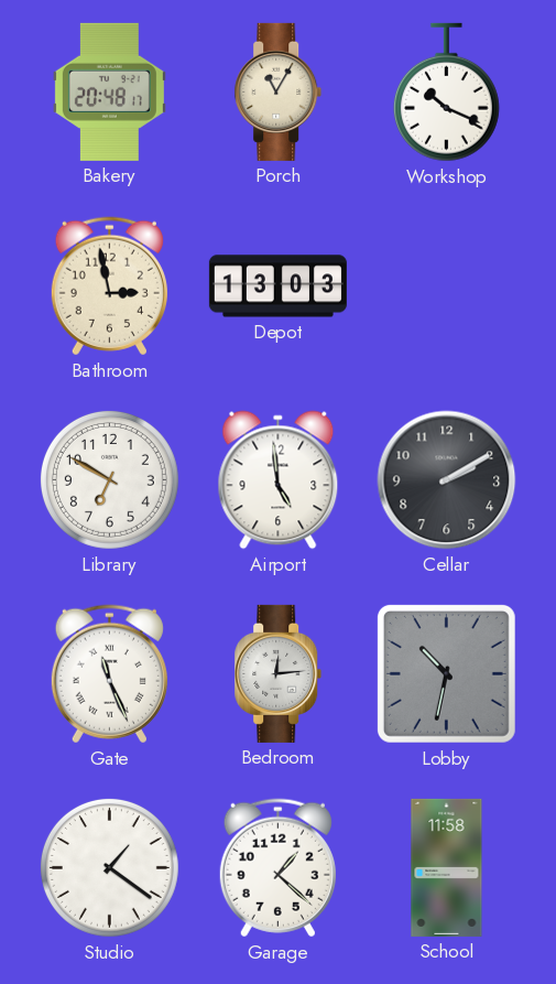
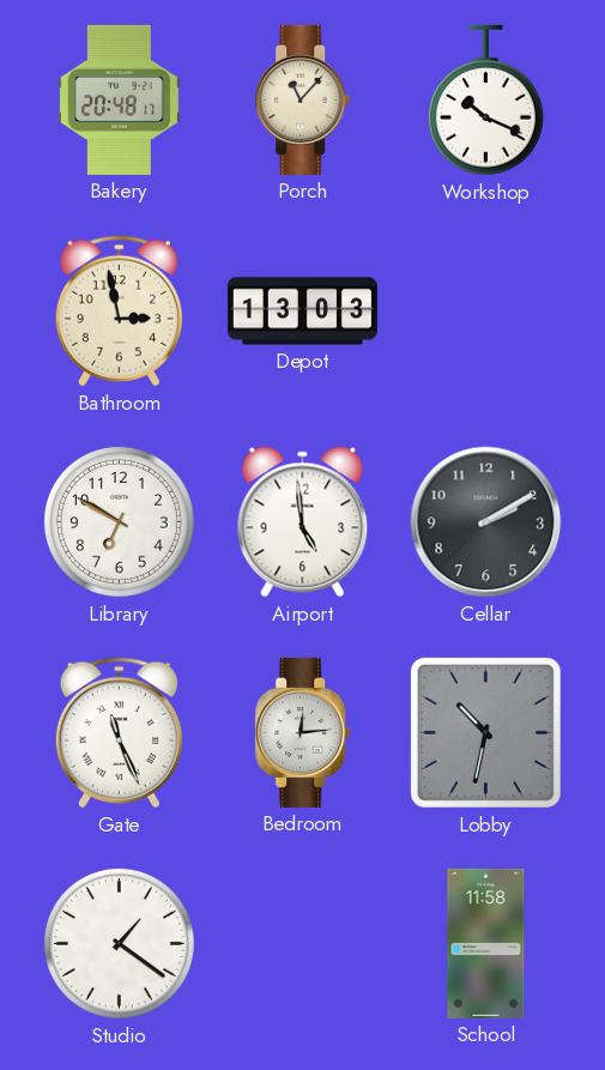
Porch: 11:05 -> 11:07 (303, 99)
Garage: 1:22 -> none (277, 868)
